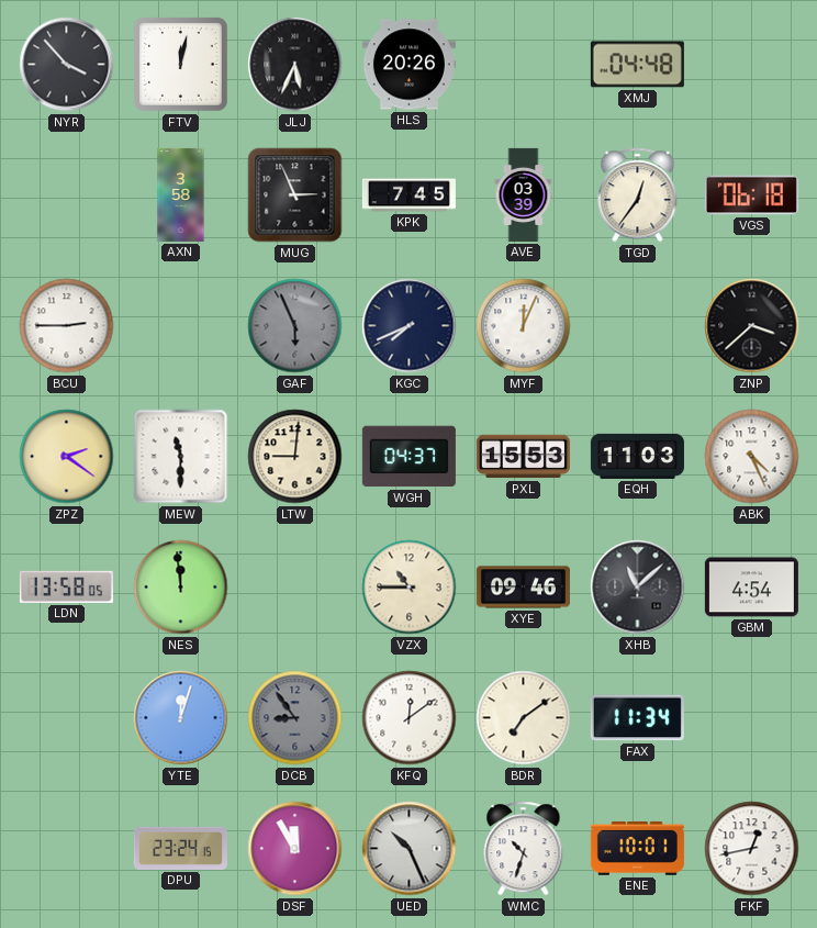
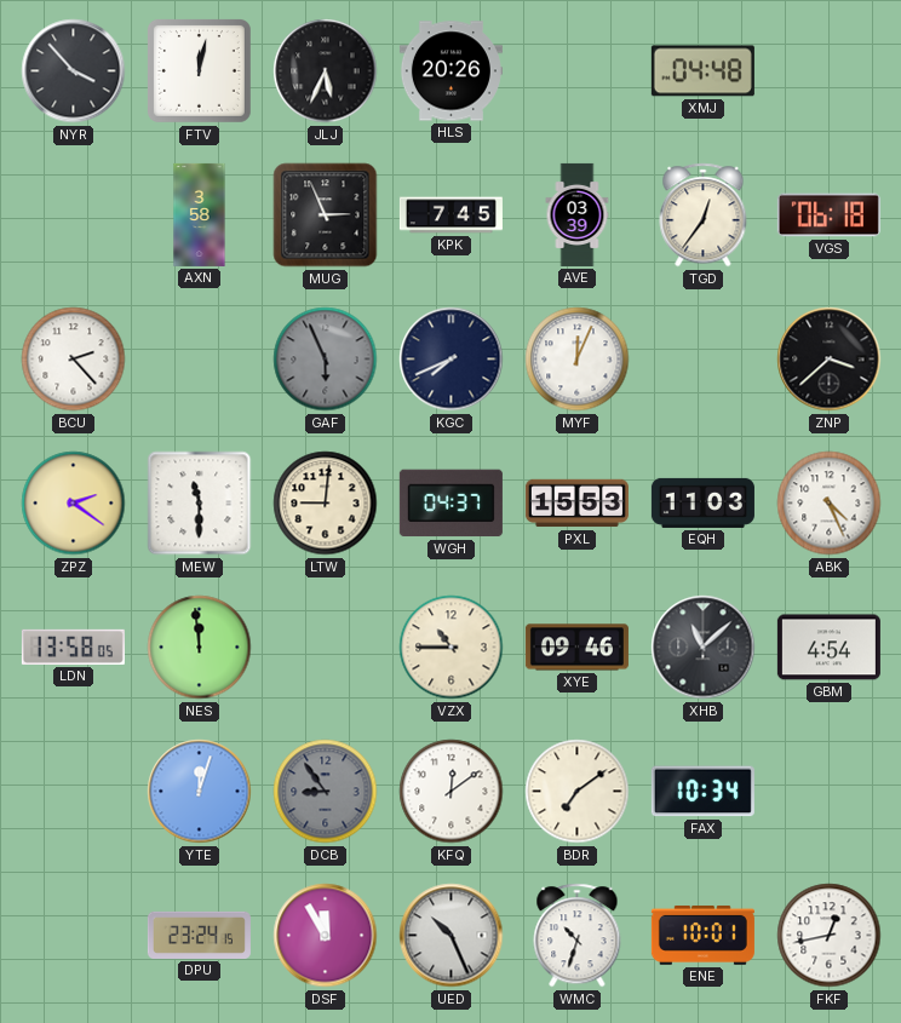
BCU: 2:45 -> 2:23 (74, 360)
FAX: 11:34 -> 10:34 (702, 792)
